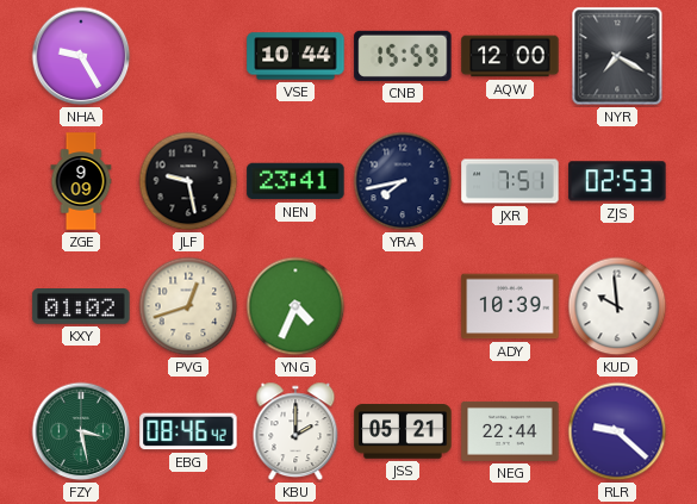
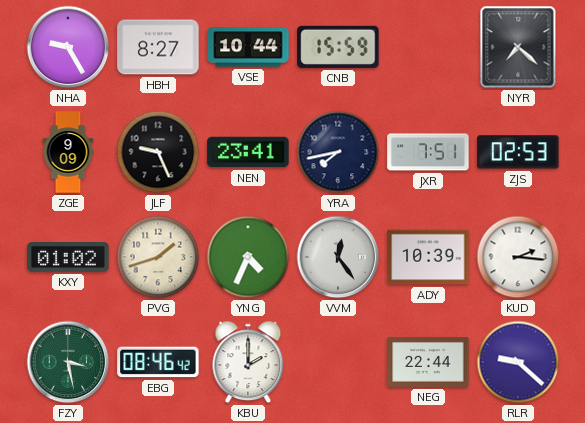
HBH: none -> 8:27 (158, 47)
AQW: 12:00 -> none (510, 56)
NYR: 7:20 -> 7:22 (518, 47)
JLF: 9:28 -> 9:26 (158, 152)
PVG: 12:42 -> 1:42 (158, 257)
VVM: none -> 12:24 (338, 257)
KUD: 9:59 -> 2:16 (518, 257)
JSS: 05:21 -> none (403, 431)
